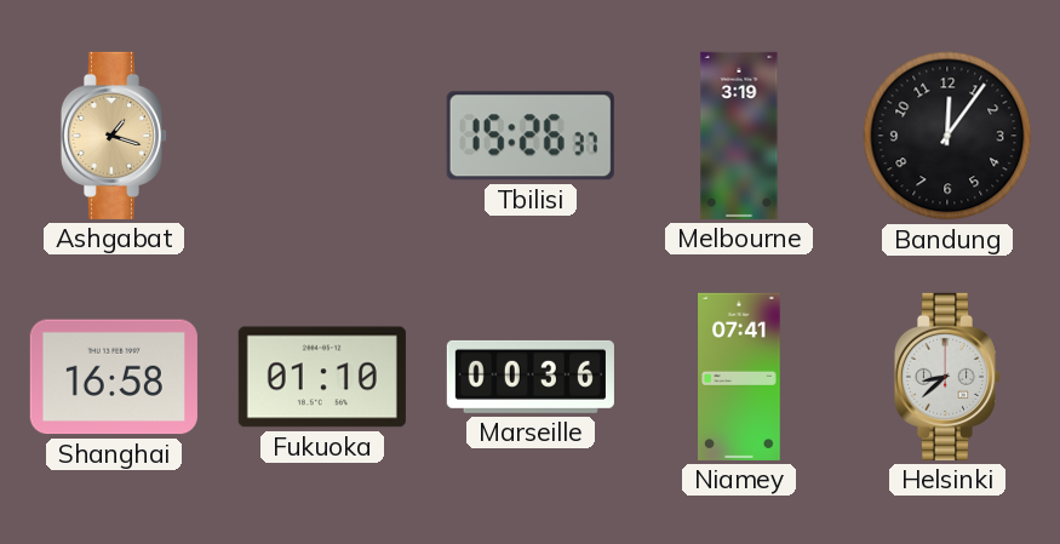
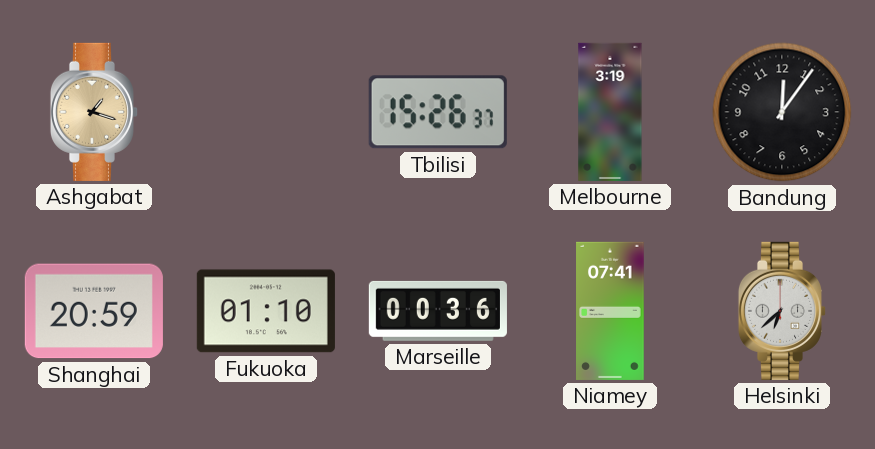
Shanghai: 16:58 -> 20:59 (94, 311)
Helsinki: 8:38 -> 6:38 (782, 311)
